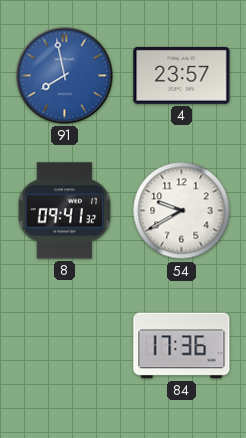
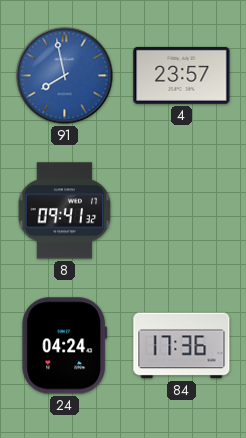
54: 9:40 -> none (182, 211)
24: none -> 04:24 (65, 346)
